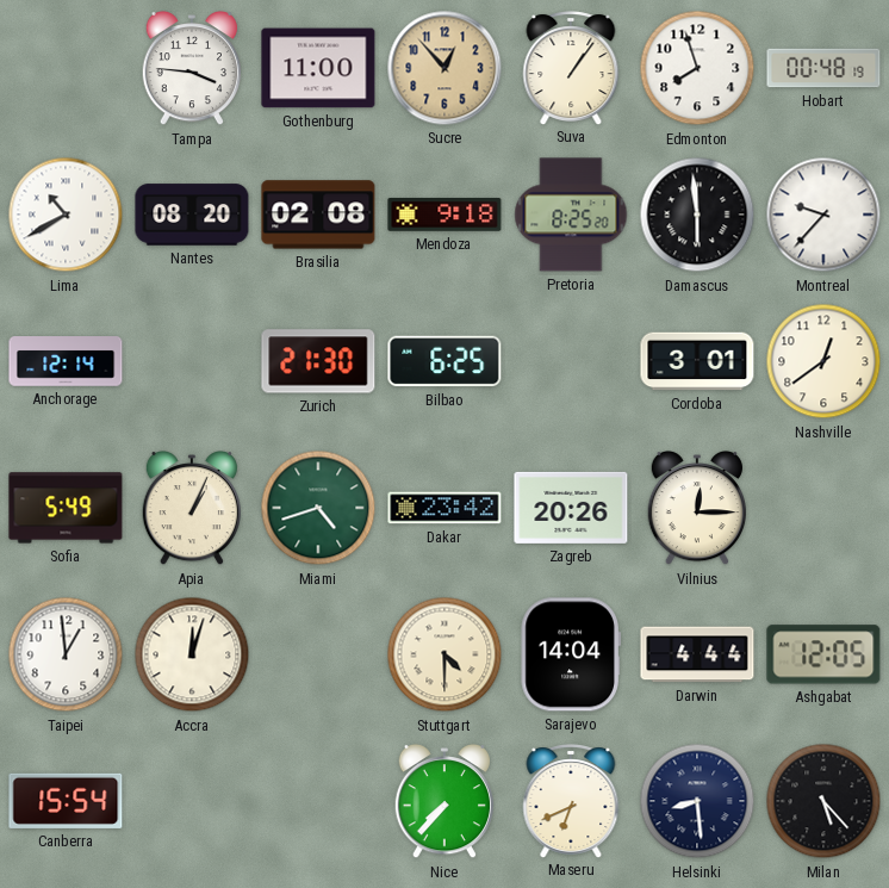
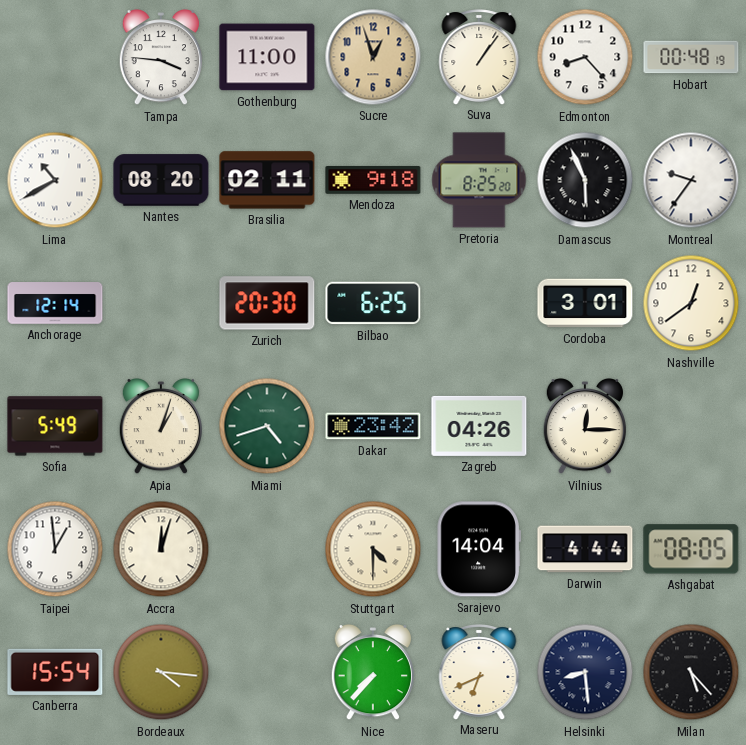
Sucre: 12:53 -> 12:57 (373, 57)
Edmonton: 7:57 -> 8:23 (585, 57)
Brasilia: 02:08 -> 02:11 (267, 180)
Damascus: 5:59 -> 5:56 (585, 180)
Montreal: 9:37 -> 9:36 (691, 180)
Zurich: 21:30 -> 20:30 (267, 303)
Apia: 1:04 -> 1:03 (160, 427)
Zagreb: 20:26 -> 04:26 (479, 426)
Ashgabat: 12:05 -> 08:05 (691, 549)
Bordeaux: none -> 4:16 (161, 672)
